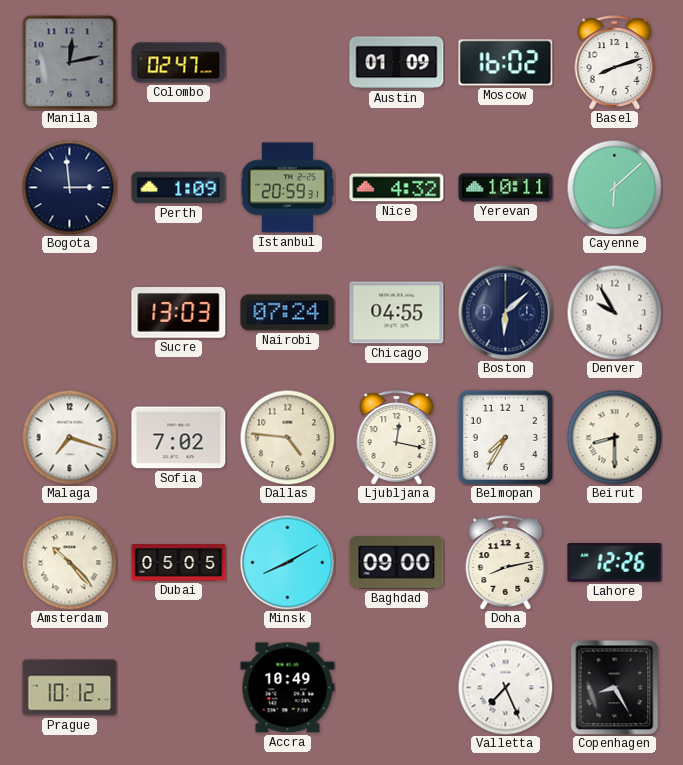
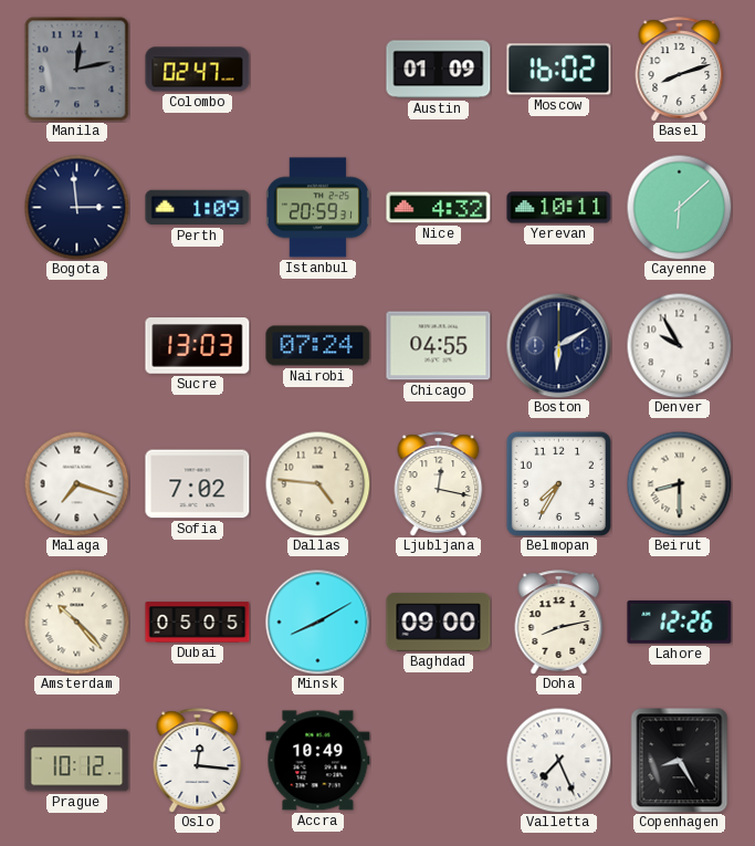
Boston: 6:08 -> 6:10 (558, 345)
Oslo: none -> 12:16 (198, 761)
